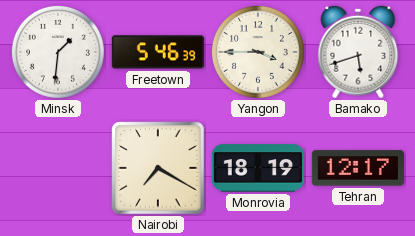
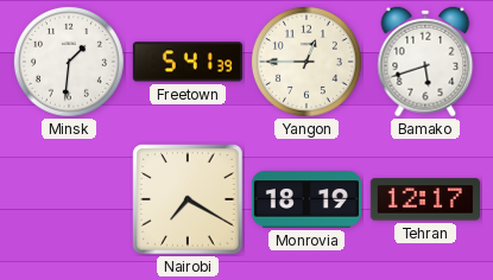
Freetown: 5:46 -> 5:41 (188, 62)
Yangon: 3:45 -> 12:45 (306, 62)
